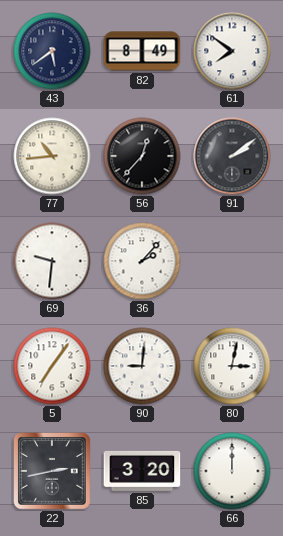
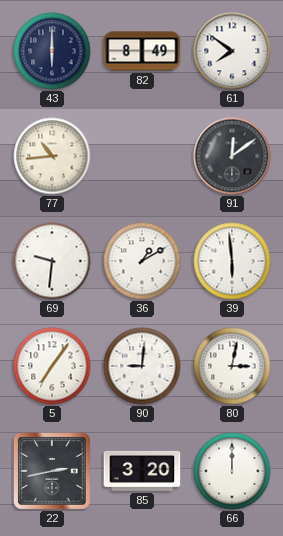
43: 5:39 -> 6:00 (52, 51)
56: 12:37 -> none (142, 156)
91: 2:09 -> 12:09 (232, 156)
36: 2:07 -> 1:10 (142, 261)
39: none -> 5:59 (232, 261)
